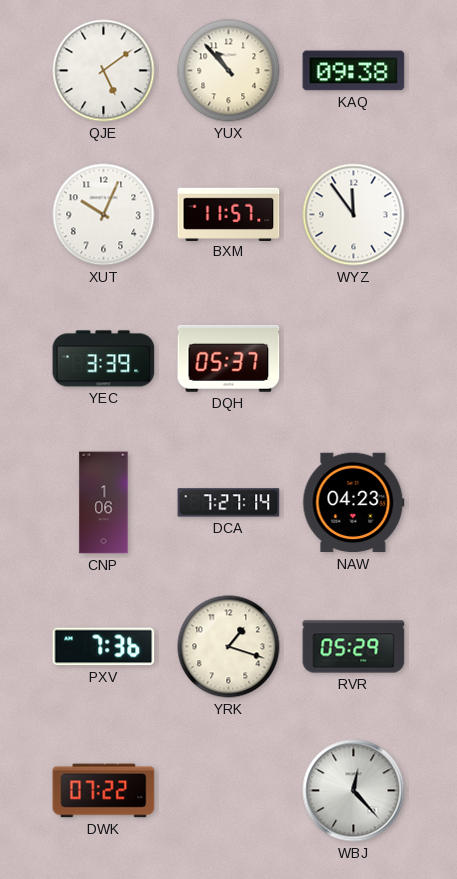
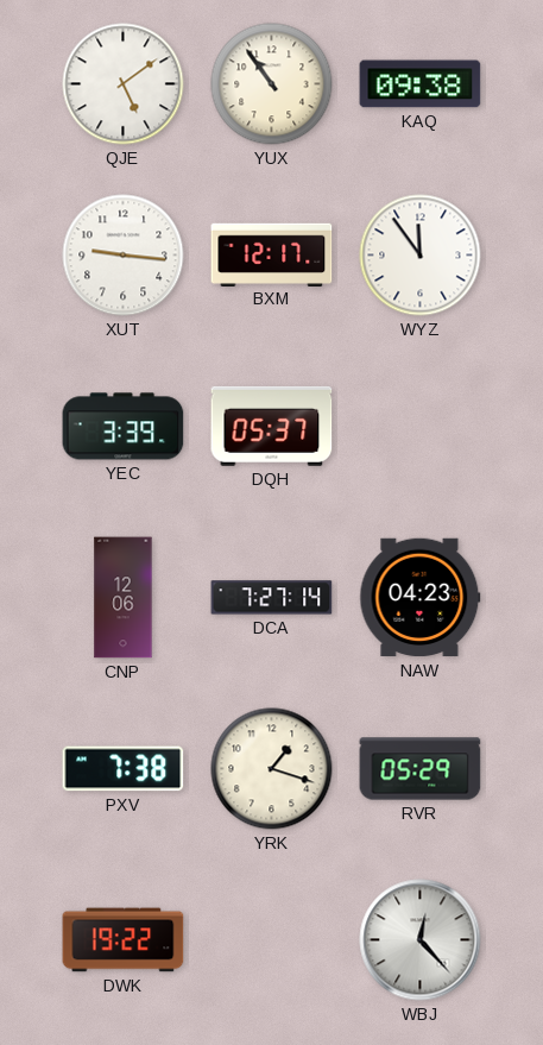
YUX: 10:53 -> 10:54 (272, 84)
XUT: 10:04 -> 9:16 (124, 256)
BXM: 11:57 -> 12:17 (272, 254)
CNP: 1:06 -> 12:06 (124, 598)
PXV: 7:36 -> 7:38 (124, 769)
DWK: 07:22 -> 19:22 (124, 940)
